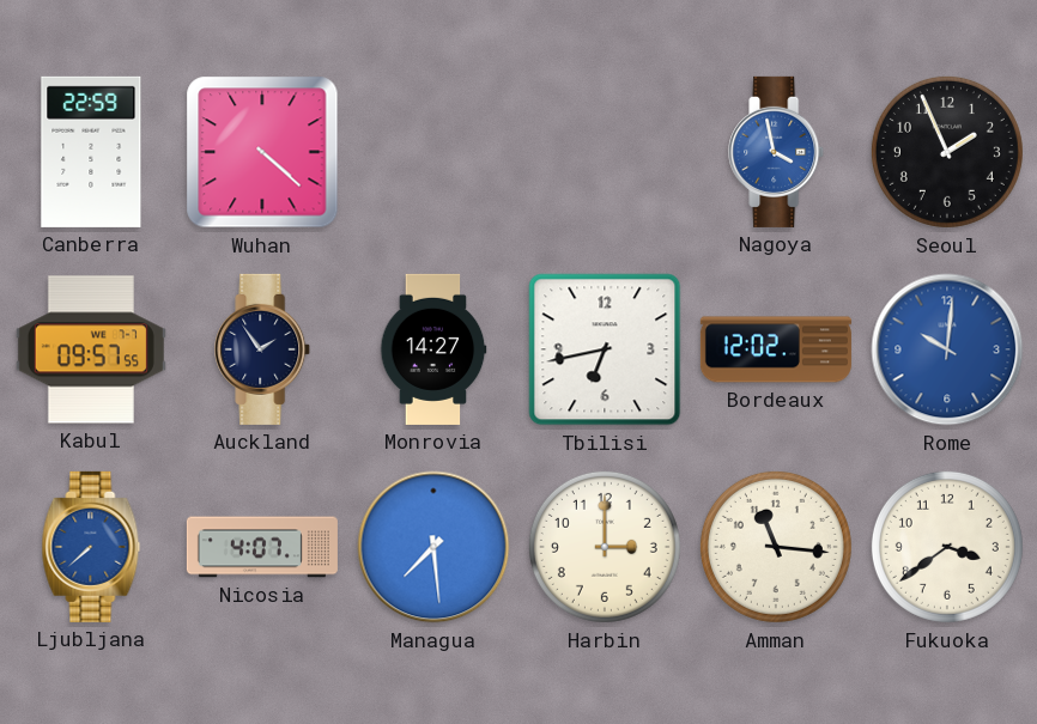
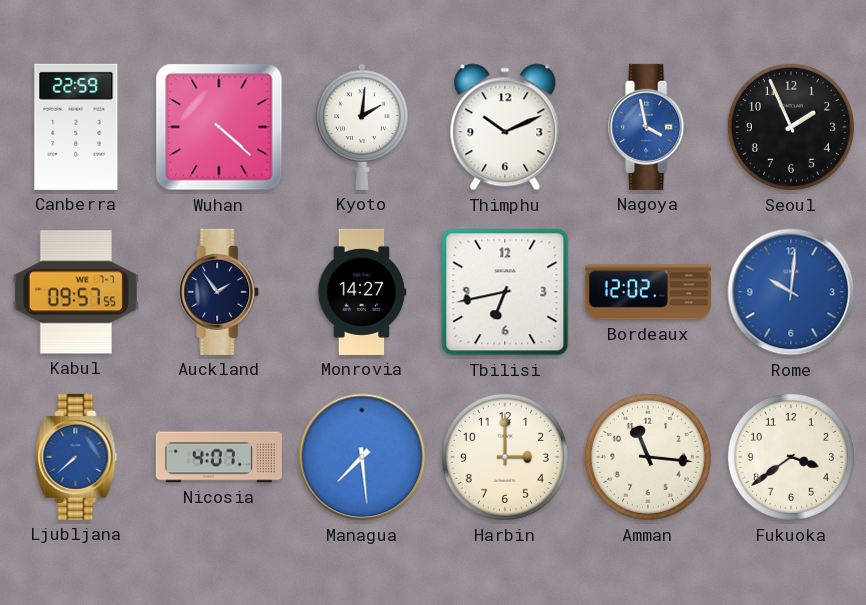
Kyoto: none -> 2:01 (362, 127)
Thimphu: none -> 10:11 (505, 127)
